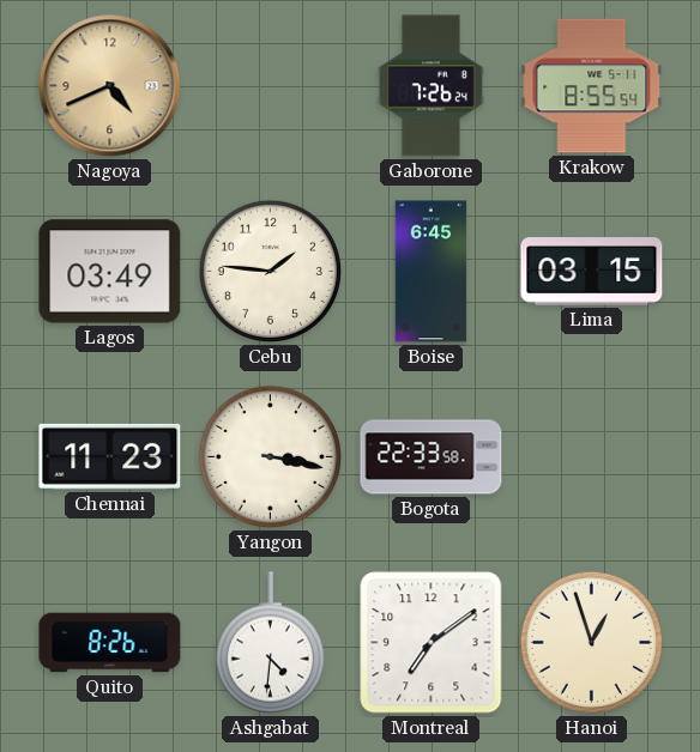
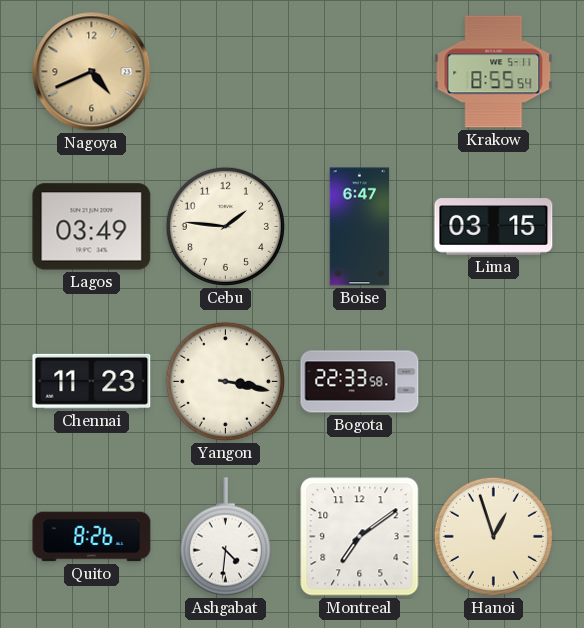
Gaborone: 7:26 -> none (430, 86)
Boise: 6:45 -> 6:47 (360, 227)
